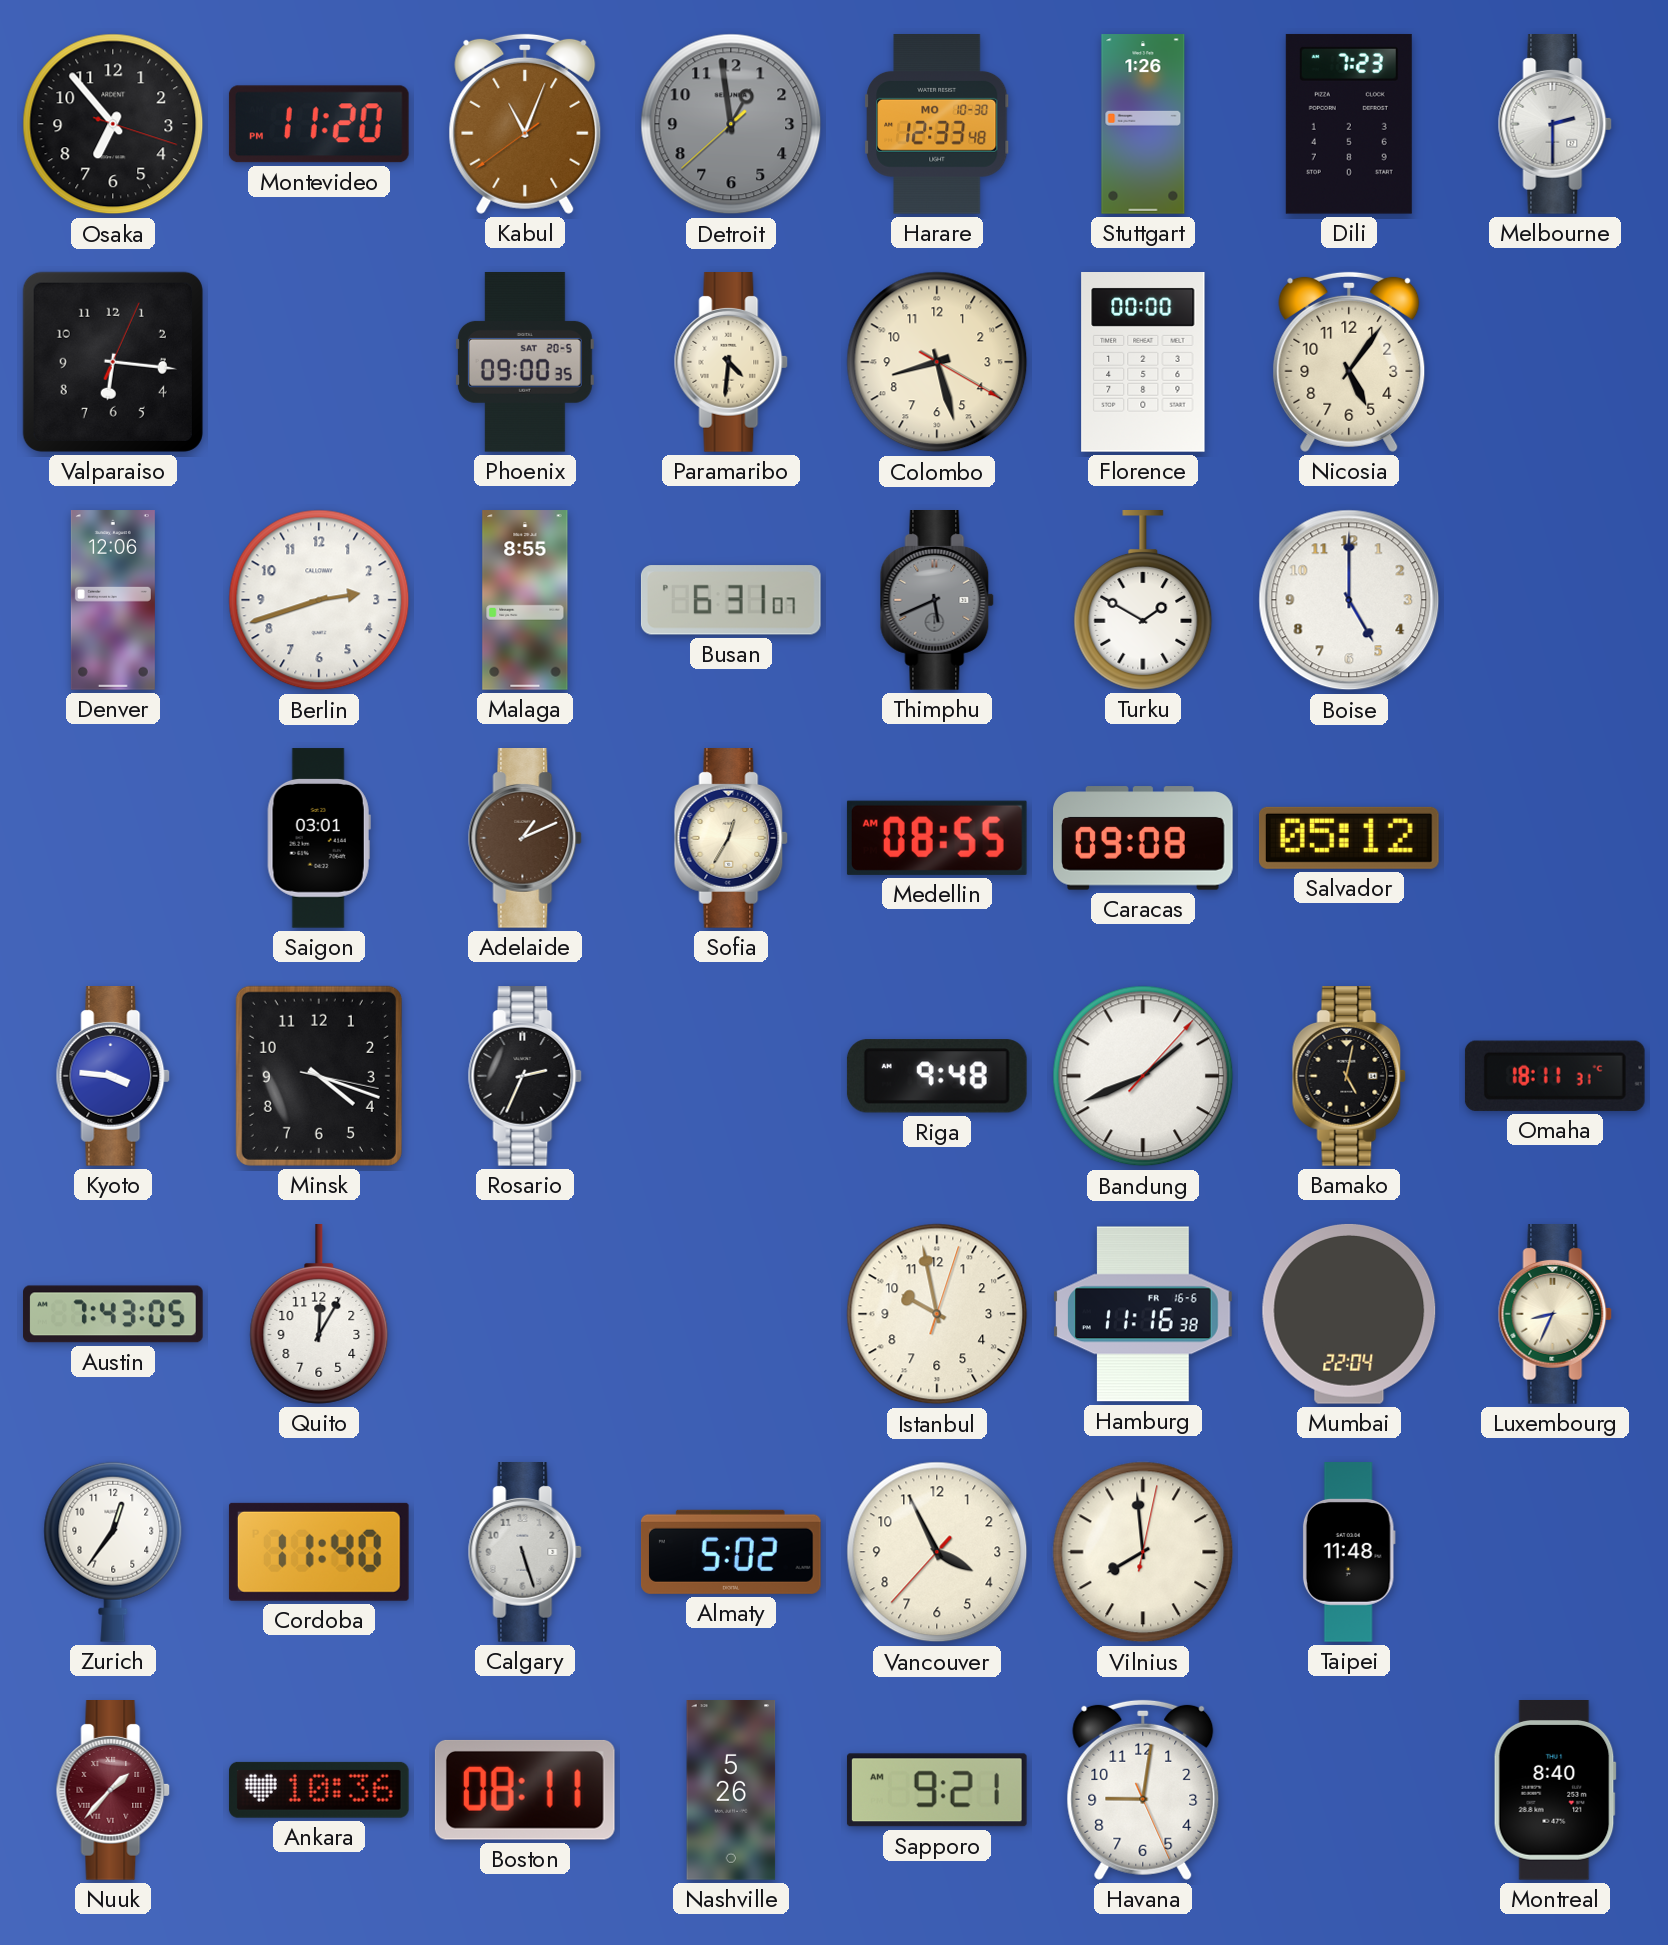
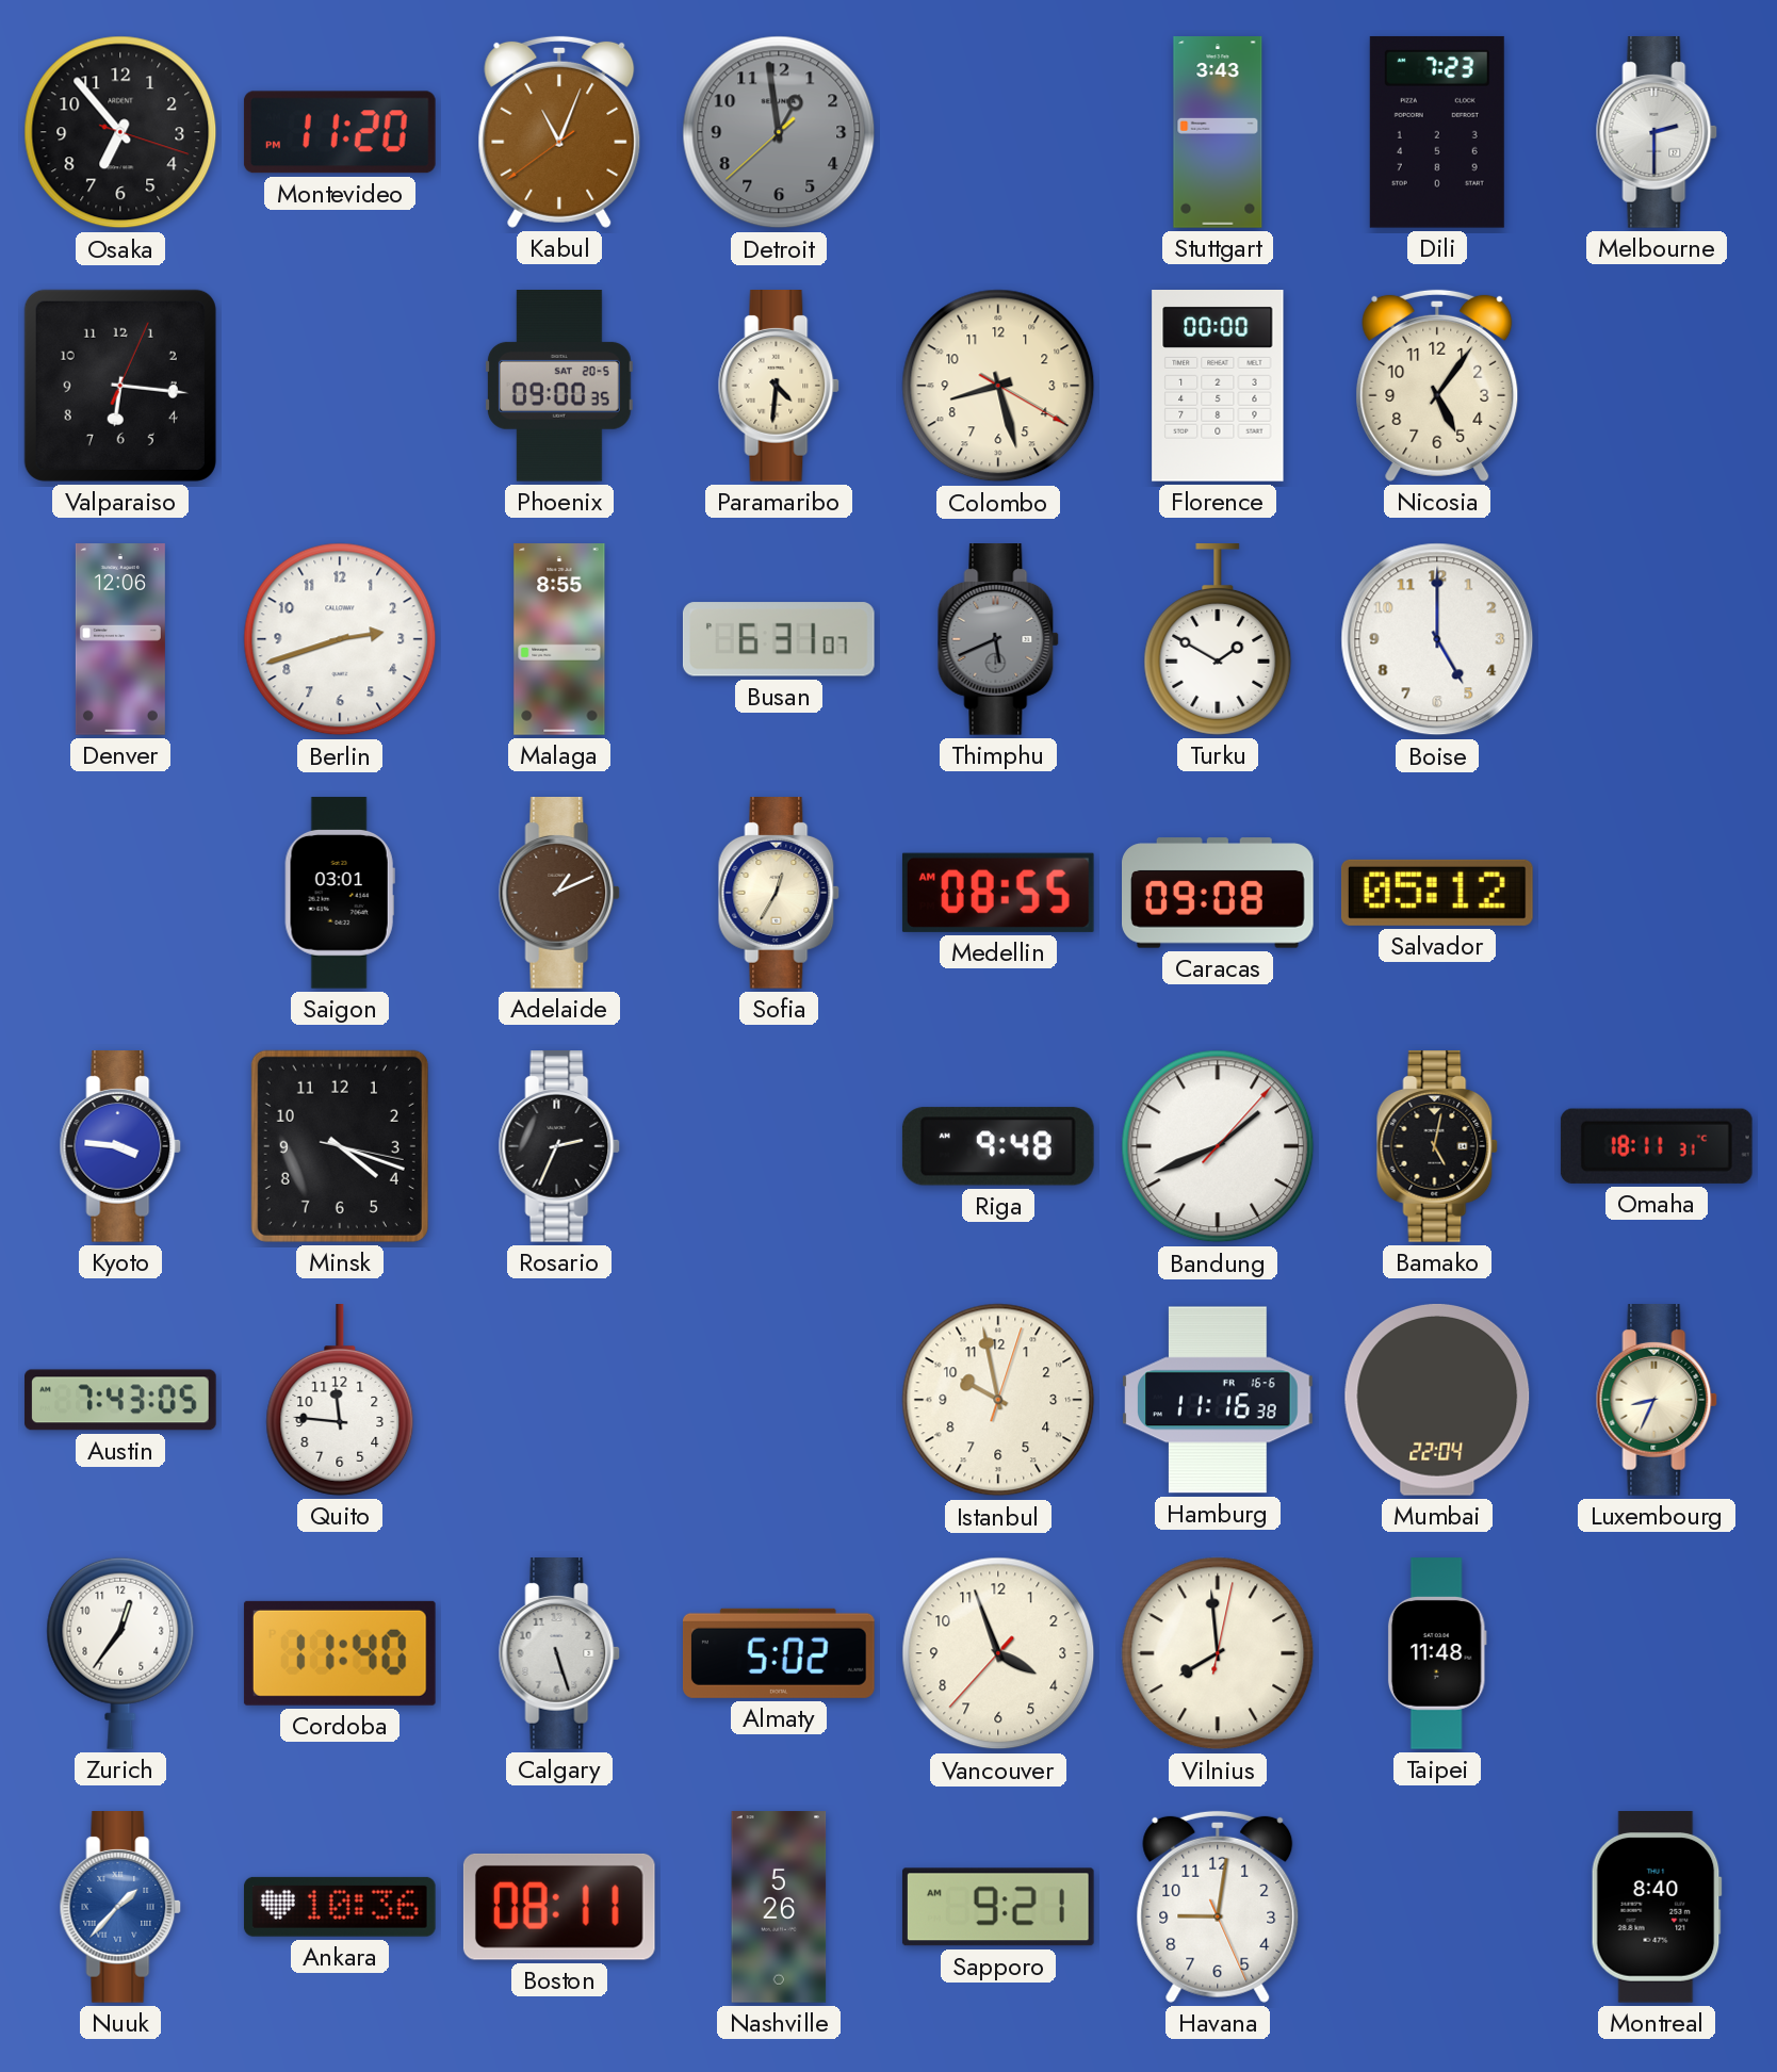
Harare: 12:33 -> none (938, 125)
Stuttgart: 1:26 -> 3:43 (1218, 132)
Quito: 12:05 -> 11:46 (340, 1401)
Vancouver: 3:55 -> 3:56 (998, 1653)
Nuuk dial: burgundy -> blue (120, 1908)
